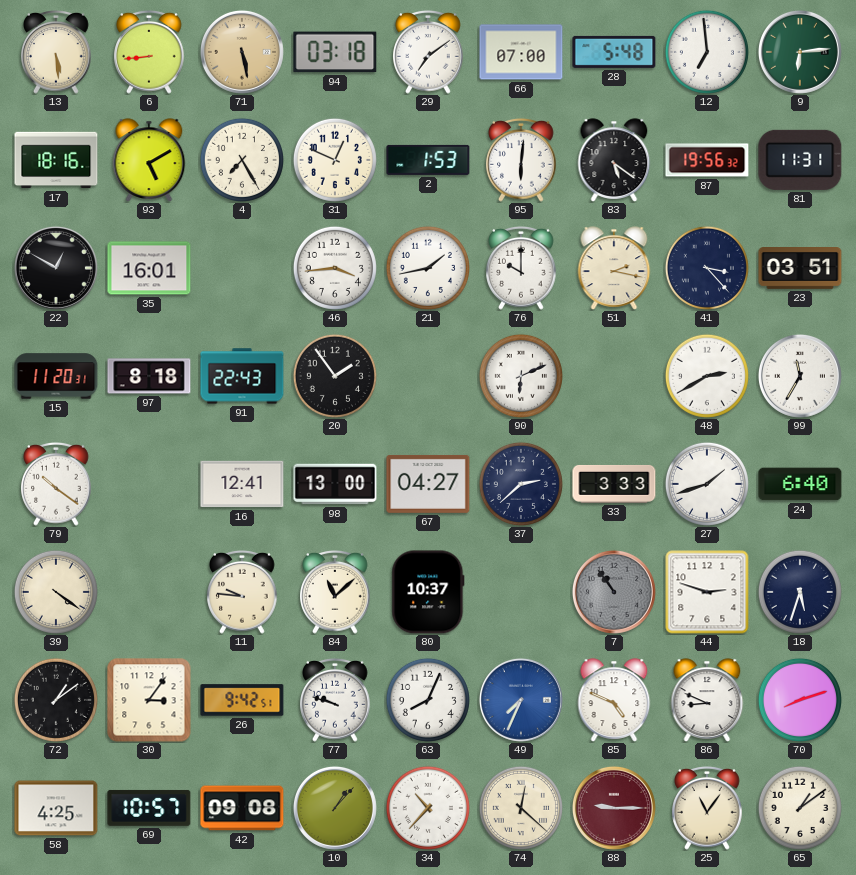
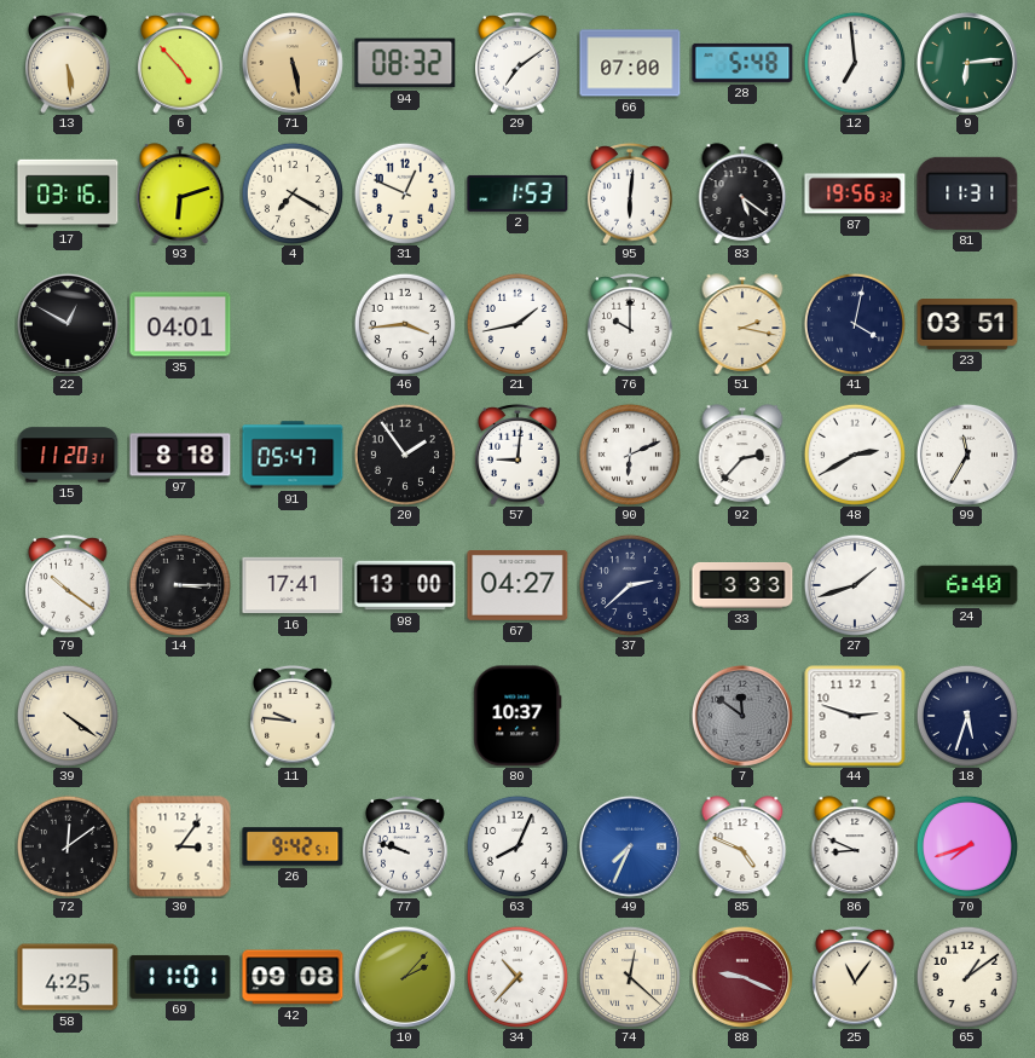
6: 8:44 -> 4:53 (180, 63)
94: 03:18 -> 08:32 (405, 63)
17: 18:16 -> 03:16 (68, 193)
93: 5:10 -> 6:12 (180, 193)
4: 7:25 -> 7:20 (293, 193)
35: 16:01 -> 04:01 (180, 324)
41: 3:23 -> 4:02 (855, 324)
91: 22:43 -> 05:47 (293, 455)
57: none -> 9:01 (517, 455)
92: none -> 2:37 (742, 455)
14: none -> 3:15 (180, 585)
16: 12:41 -> 17:41 (293, 585)
84: 11:08 -> none (335, 592)
7: 10:54 -> 11:51 (742, 716)
72: 1:09 -> 12:09 (68, 846)
70: 8:12 -> 7:42 (967, 846)
69: 10:57 -> 11:01 (180, 977)
10: 1:07 -> 2:07 (405, 977)
88: 9:15 -> 9:19 (742, 977)
